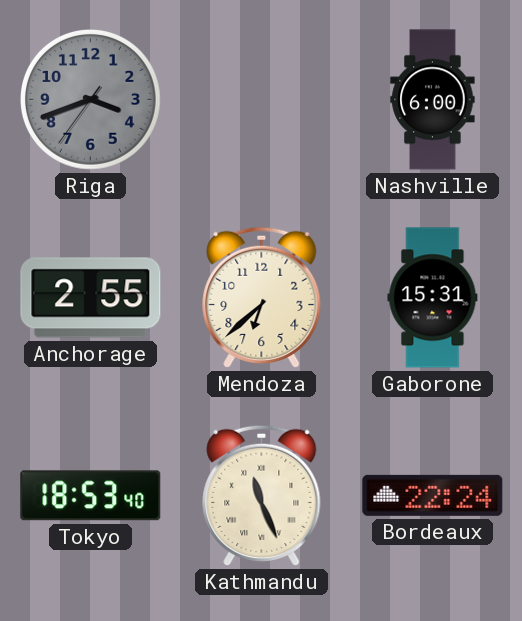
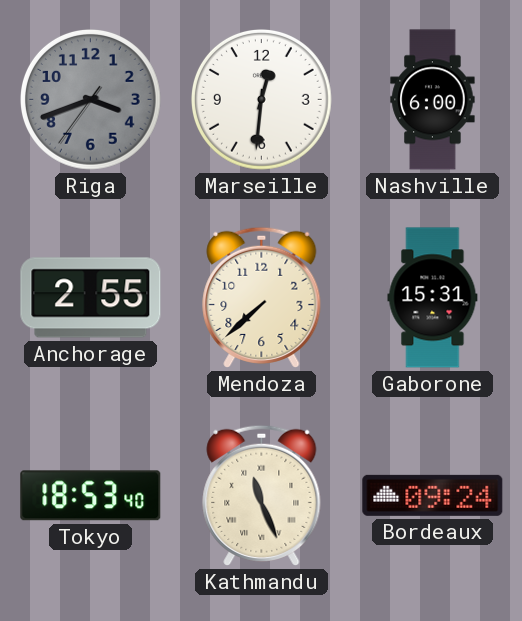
Marseille: none -> 12:31 (262, 100)
Mendoza: 6:38 -> 7:38 (262, 297)
Bordeaux: 22:24 -> 09:24 (433, 495)
